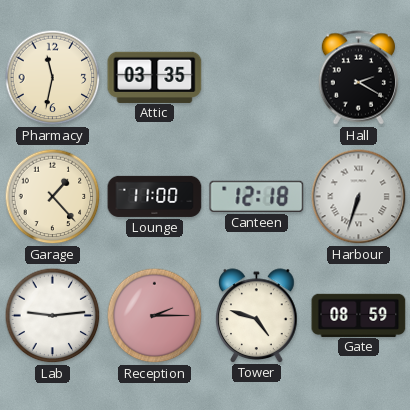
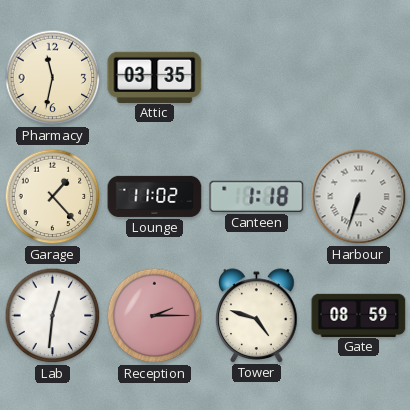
Hall: 2:20 -> none (358, 78)
Lounge: 11:00 -> 11:02 (155, 196)
Canteen: 12:18 -> 1:18 (257, 196)
Lab: 9:14 -> 12:31 (53, 316)
